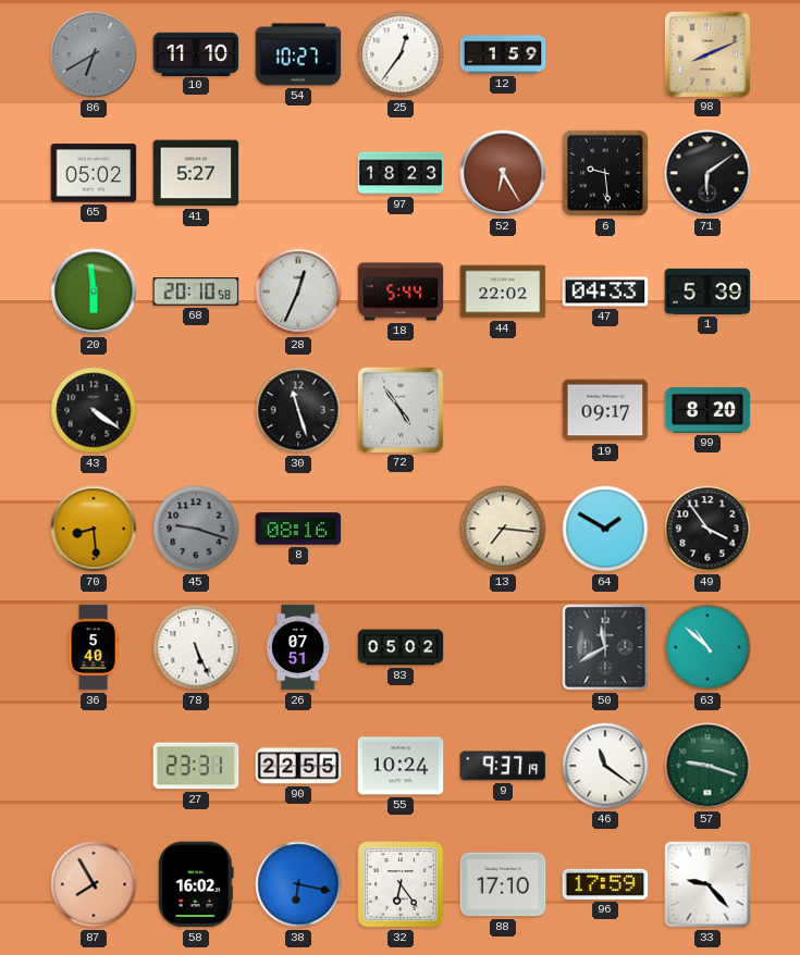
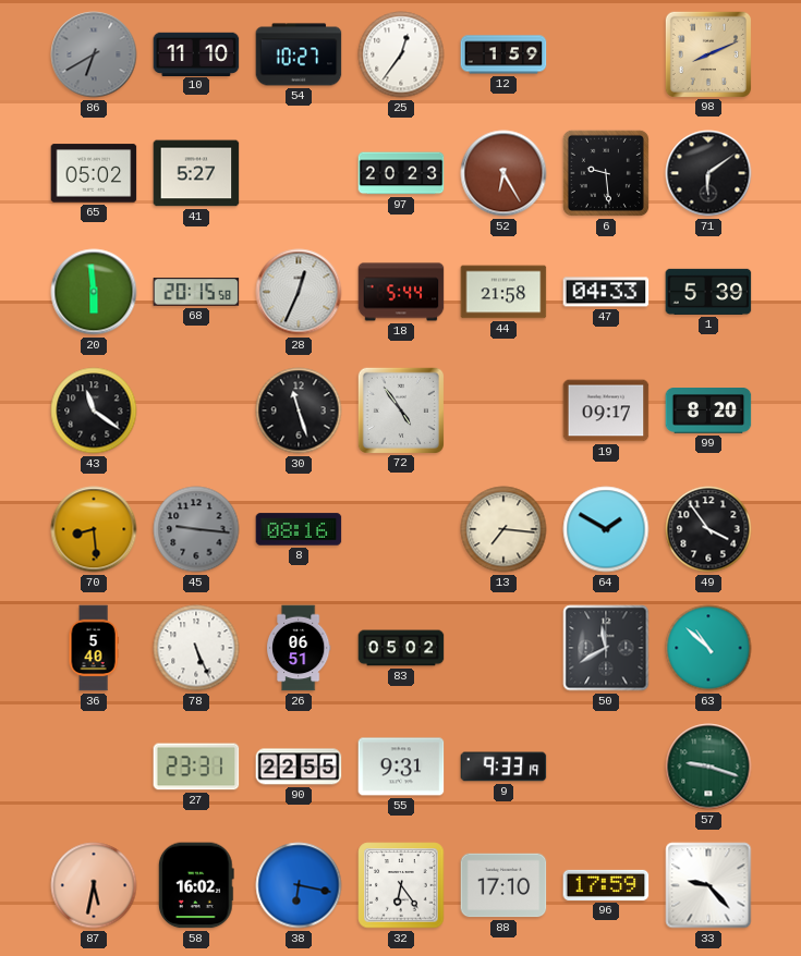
97: 18:23 -> 20:23 (401, 173)
68: 20:10 -> 20:15 (196, 292)
44: 22:02 -> 21:58 (503, 292)
43: 4:21 -> 11:21 (94, 410)
45: 9:18 -> 9:16 (196, 529)
26: 07:51 -> 06:51 (299, 648)
55: 10:24 -> 9:31 (401, 767)
9: 9:37 -> 9:33 (503, 767)
46: 11:21 -> none (605, 766)
87: 7:55 -> 5:32 (94, 885)
